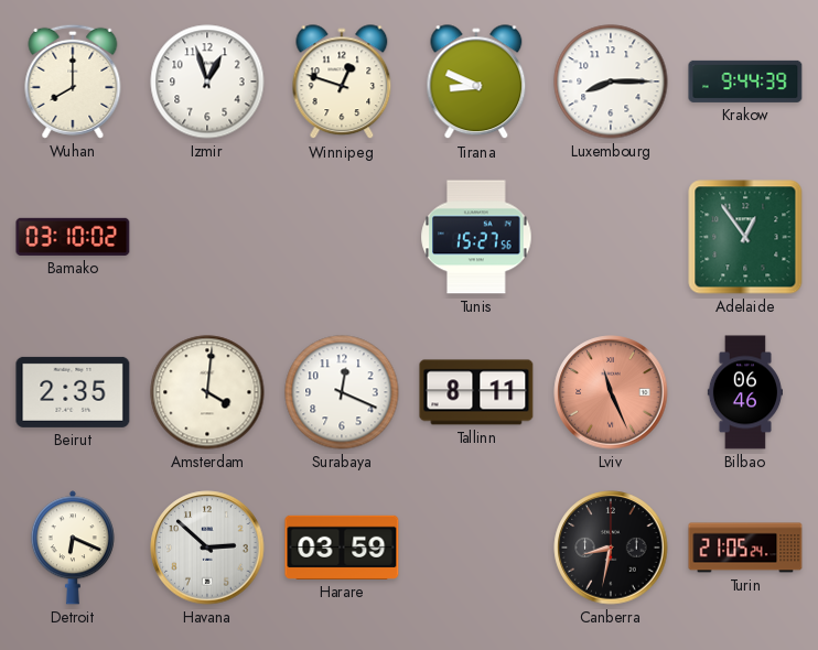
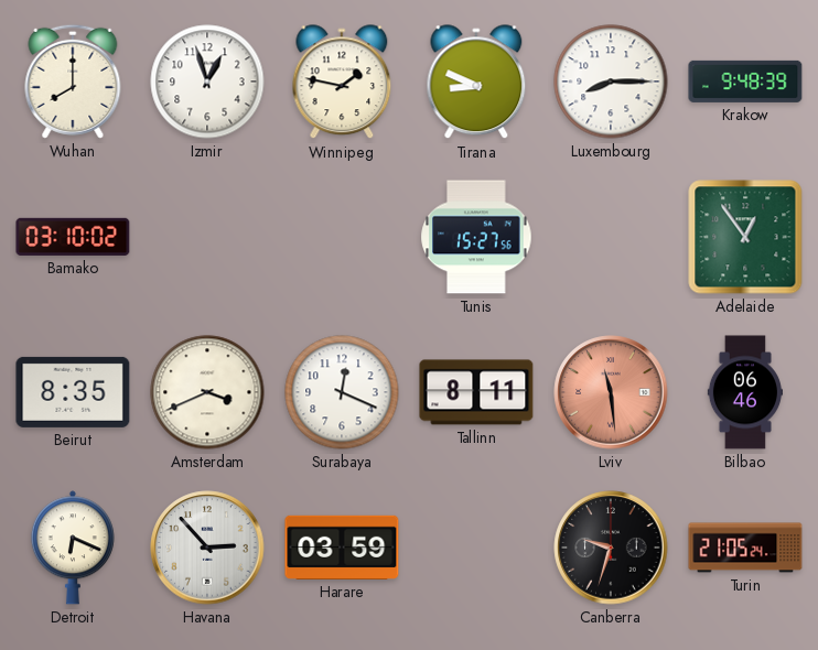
Winnipeg: 12:48 -> 1:47 (342, 83)
Krakow: 9:44 -> 9:48 (745, 82)
Beirut: 2:35 -> 8:35 (73, 392)
Amsterdam: 4:01 -> 3:41 (207, 392)
Lviv: 11:26 -> 11:29 (611, 392)
Havana: 2:52 -> 2:53 (207, 548)
Canberra: 8:32 -> 9:33 (611, 548)
